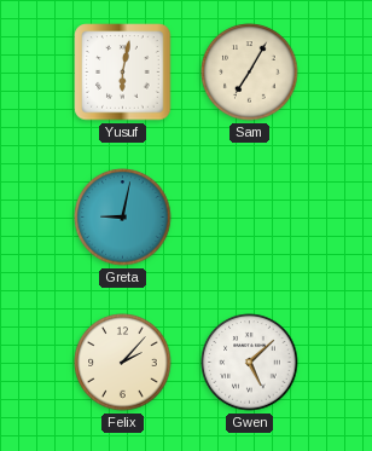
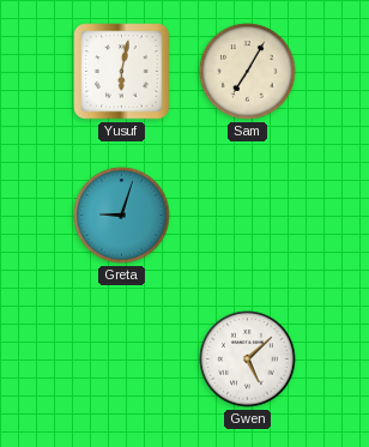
Greta: 9:02 -> 9:03 (122, 216)
Felix: 2:07 -> none (123, 363)
